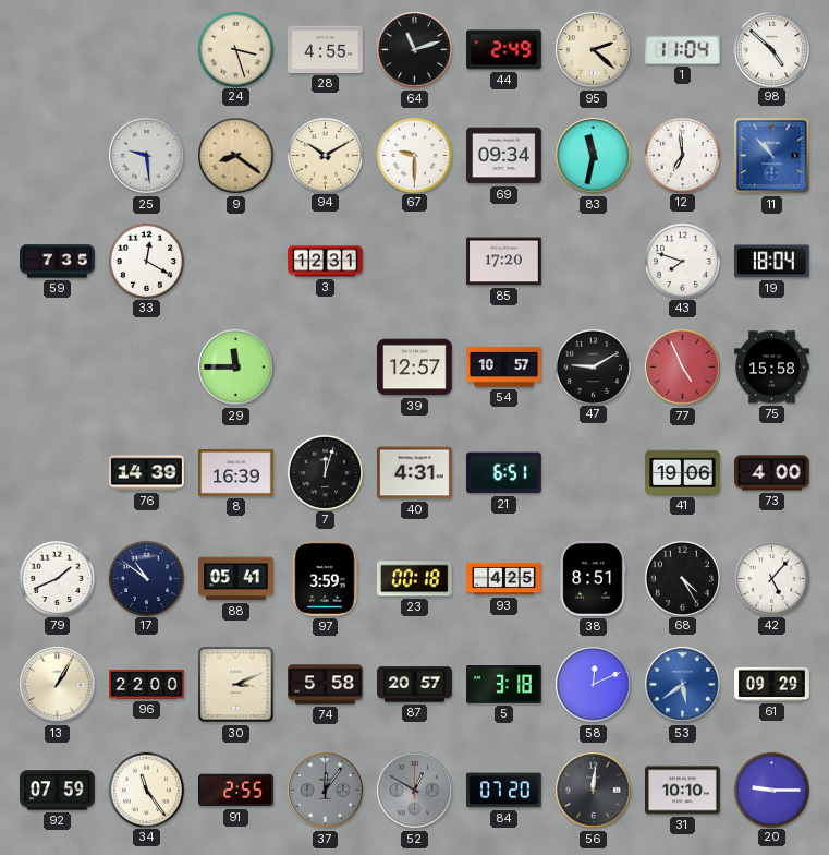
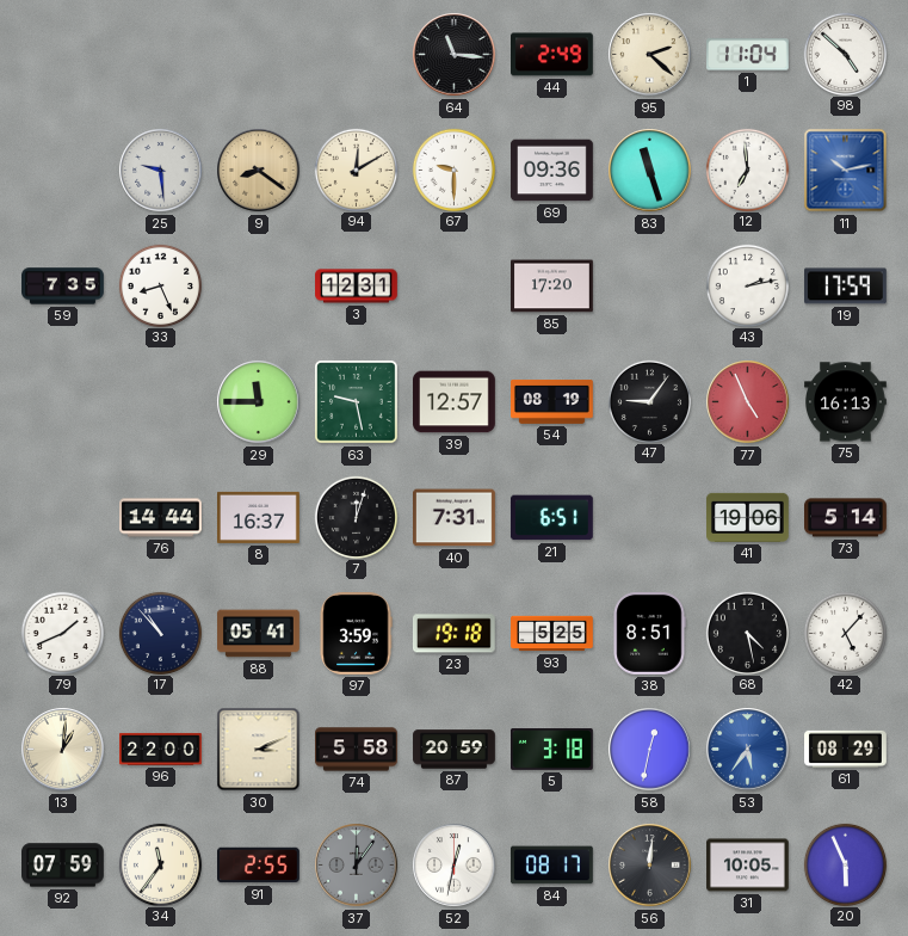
24: 3:27 -> none (235, 49)
28: 4:55 -> none (326, 49)
64: 11:12 -> 11:16 (455, 55)
94: 10:10 -> 12:10 (356, 170)
69: 09:34 -> 09:36 (552, 171)
83: 11:32 -> 11:27 (650, 171)
11: 10:53 -> 10:13 (846, 171)
33: 12:20 -> 8:26 (160, 285)
43: 7:48 -> 2:13 (747, 285)
19: 18:04 -> 17:59 (846, 287)
63: none -> 9:28 (357, 402)
54: 10:57 -> 08:19 (552, 402)
47: 9:10 -> 9:06 (649, 401)
75: 15:58 -> 16:13 (846, 402)
76: 14:39 -> 14:44 (161, 518)
8: 16:39 -> 16:37 (259, 517)
40: 4:31 -> 7:31 (455, 518)
73: 4:00 -> 5:14 (846, 518)
17: 10:51 -> 10:53 (160, 633)
23: 00:18 -> 19:18 (453, 634)
93: 4:25 -> 5:25 (552, 634)
68: 4:25 -> 4:28 (747, 633)
13: 1:05 -> 1:01 (63, 750)
87: 20:57 -> 20:59 (455, 750)
58: 12:11 -> 12:32 (650, 750)
53: 5:39 -> 5:36 (748, 750)
61: 09:29 -> 08:29 (846, 749)
34: 11:24 -> 11:36 (160, 864)
52: 12:50 -> 12:32 (455, 866)
52 dial: grey -> white (455, 866)
84: 07:20 -> 08:17 (552, 866)
31: 10:10 -> 10:05 (748, 866)
20: 9:15 -> 5:56 (845, 864)
